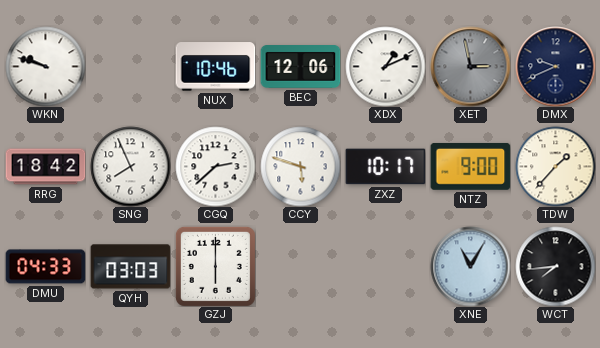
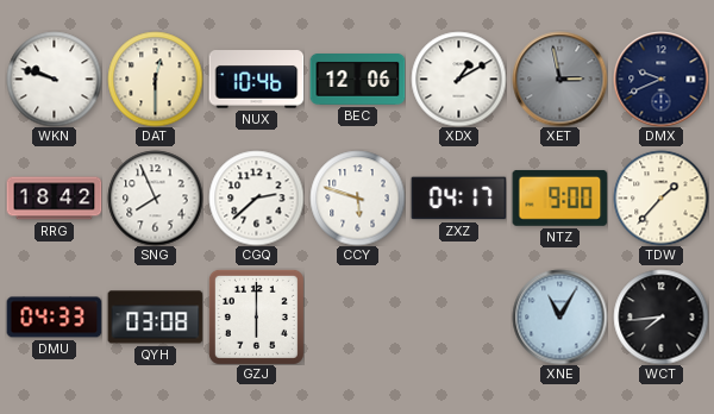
DAT: none -> 12:30 (155, 79)
XDX: 1:11 -> 1:10 (458, 79)
ZXZ: 10:17 -> 04:17 (458, 199)
QYH: 03:03 -> 03:08 (155, 318)
